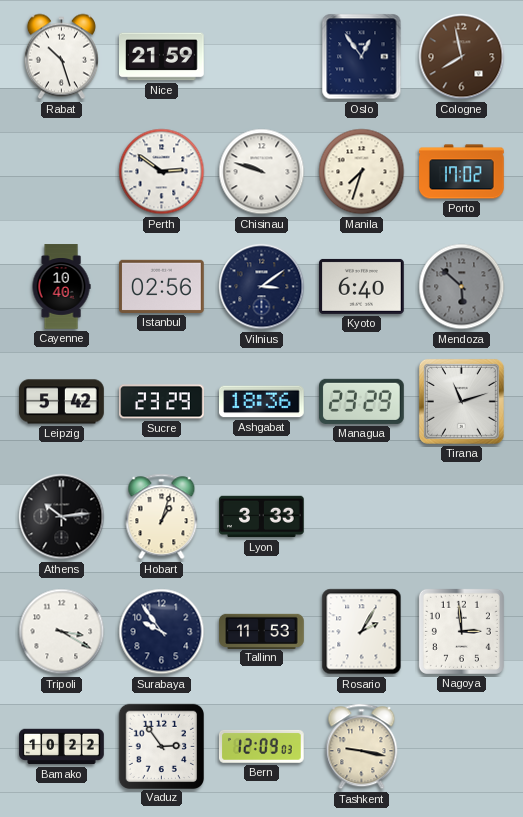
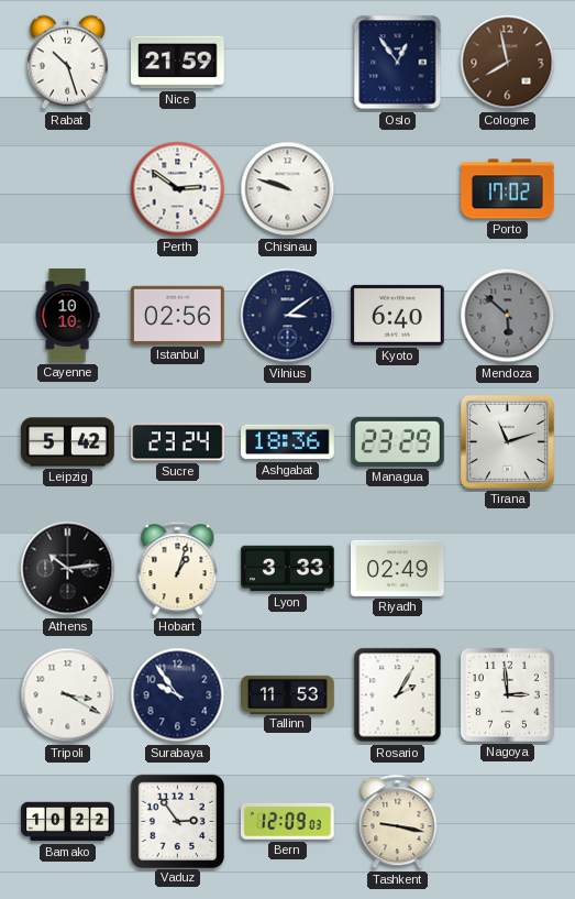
Manila: 7:33 -> none (362, 172)
Cayenne: 10:40 -> 10:10 (67, 316)
Sucre: 23:29 -> 23:24 (178, 442)
Riyadh: none -> 02:49 (398, 568)
